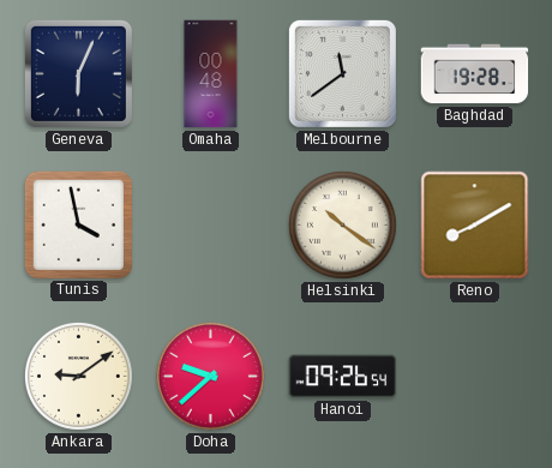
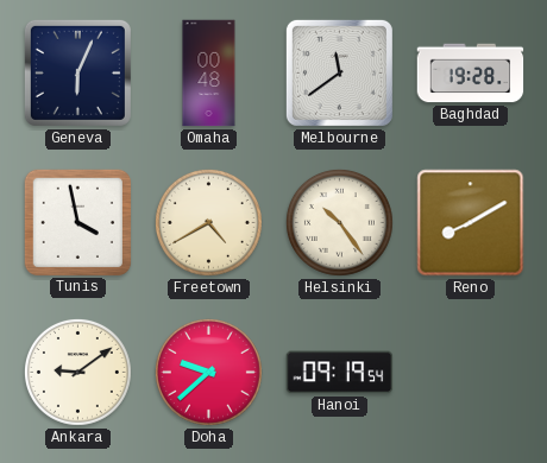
Freetown: none -> 4:40 (208, 222)
Helsinki: 10:21 -> 10:24 (339, 222)
Hanoi: 09:26 -> 09:19 (340, 373)
